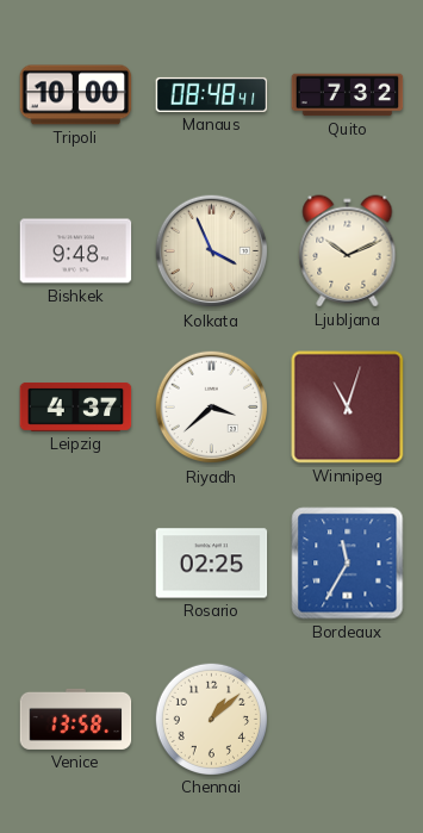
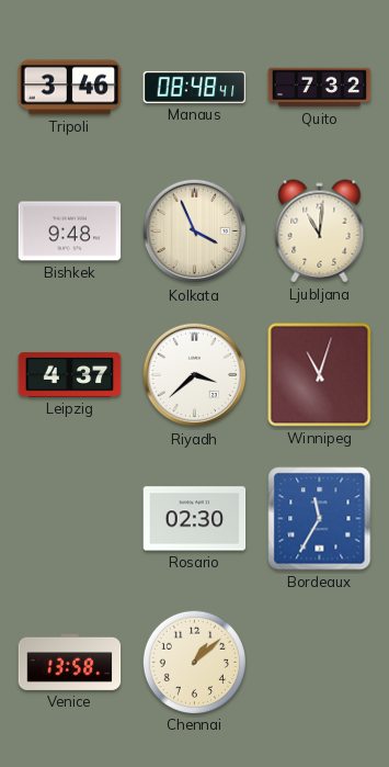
Tripoli: 10:00 -> 3:46 (70, 88)
Ljubljana: 10:11 -> 11:01 (320, 232)
Rosario: 02:25 -> 02:30 (195, 519)
